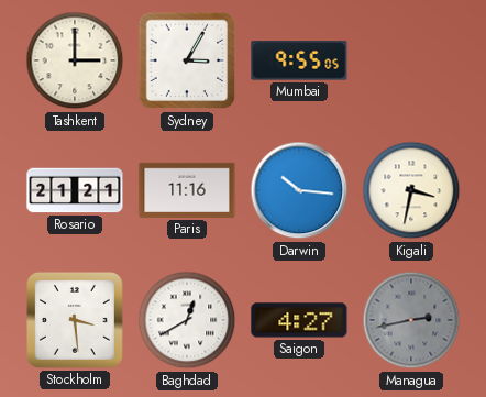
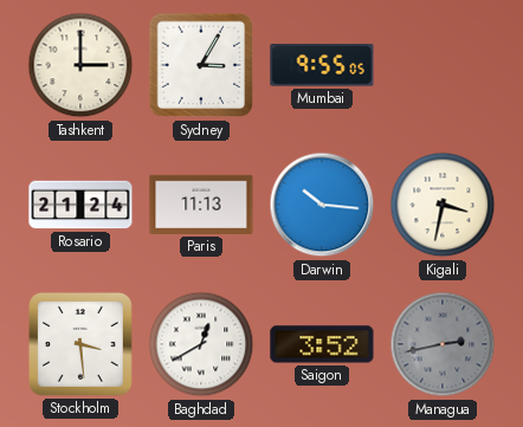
Rosario: 21:21 -> 21:24 (80, 205)
Paris: 11:16 -> 11:13 (201, 205)
Saigon: 4:27 -> 3:52 (322, 344)
